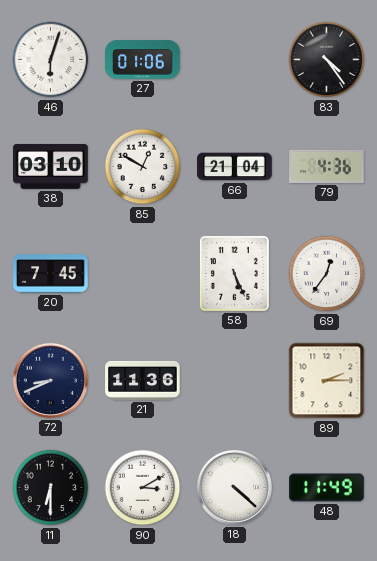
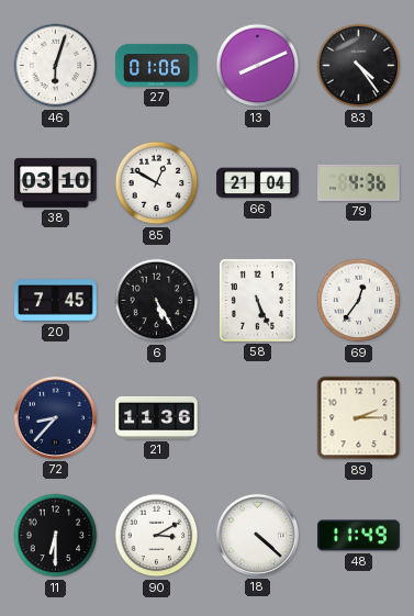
13: none -> 8:11 (258, 66)
6: none -> 5:25 (157, 301)
72: 8:41 -> 8:37 (55, 417)
